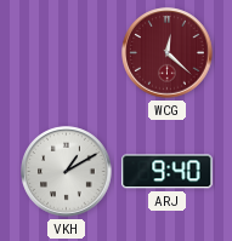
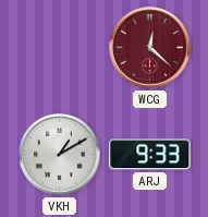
ARJ: 9:40 -> 9:33 (150, 155)
